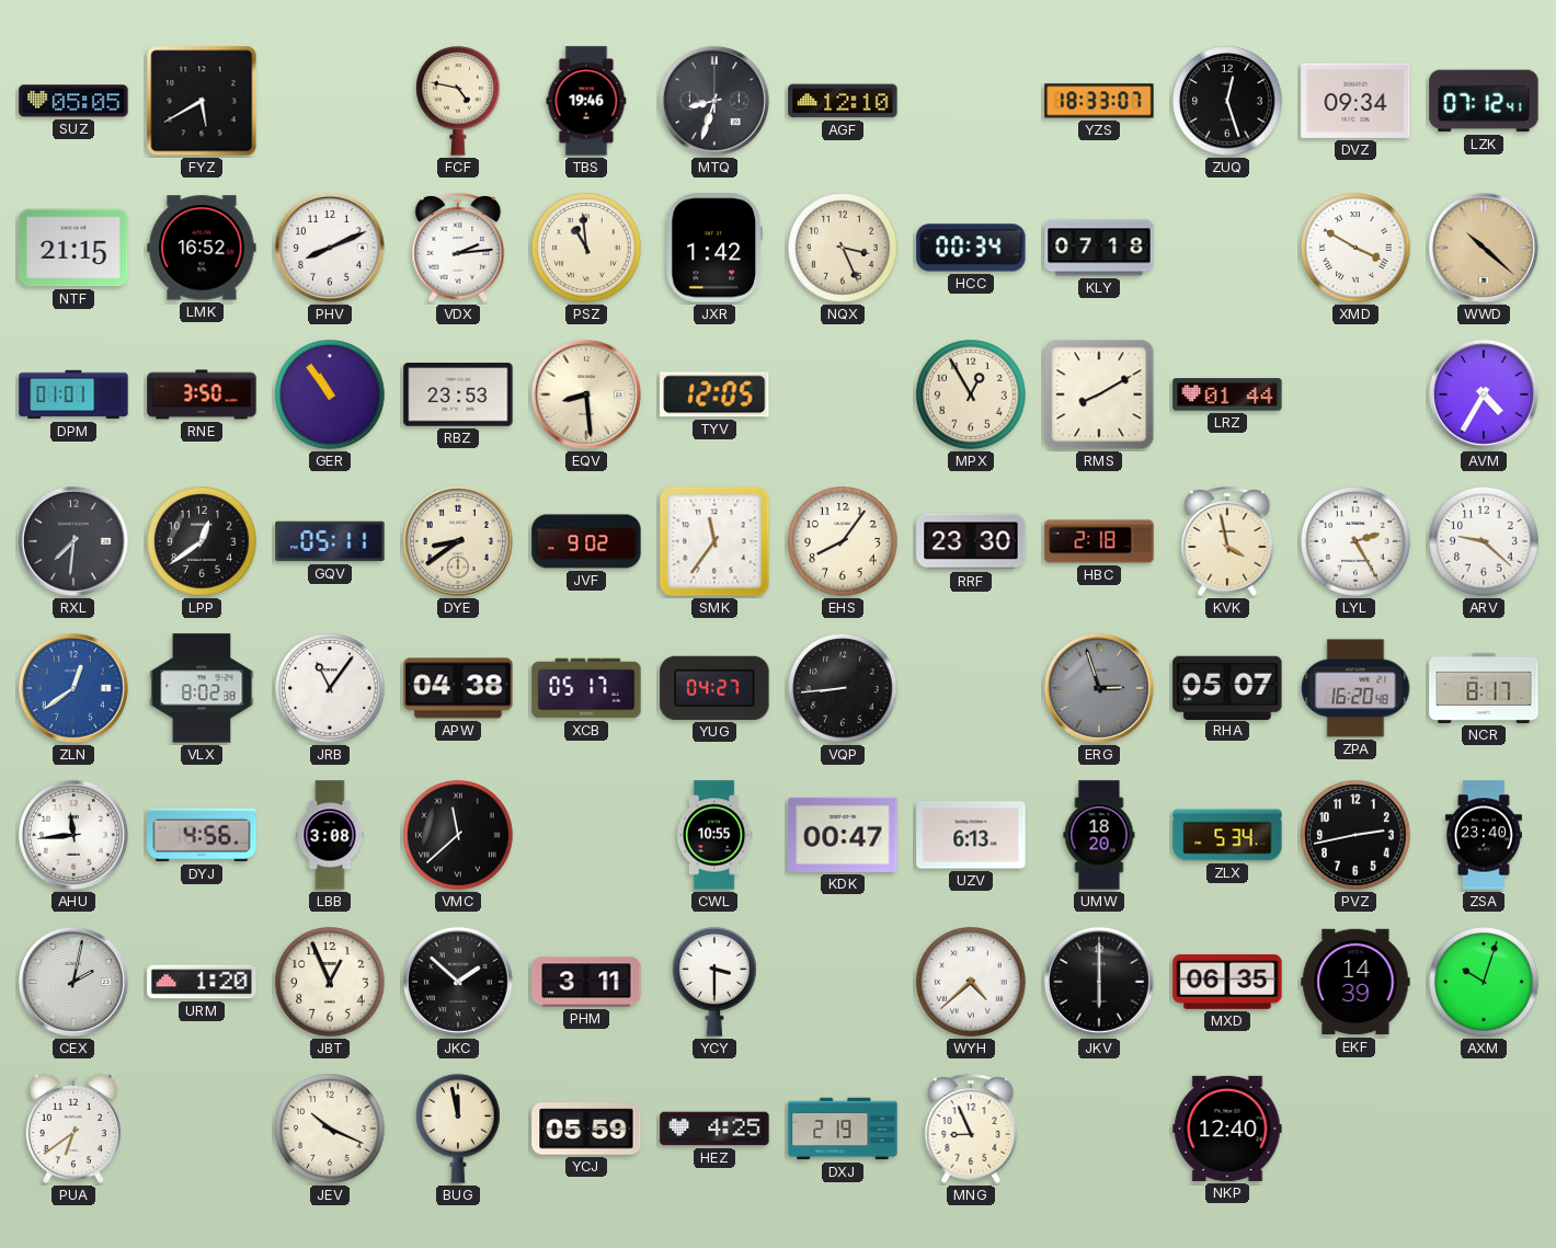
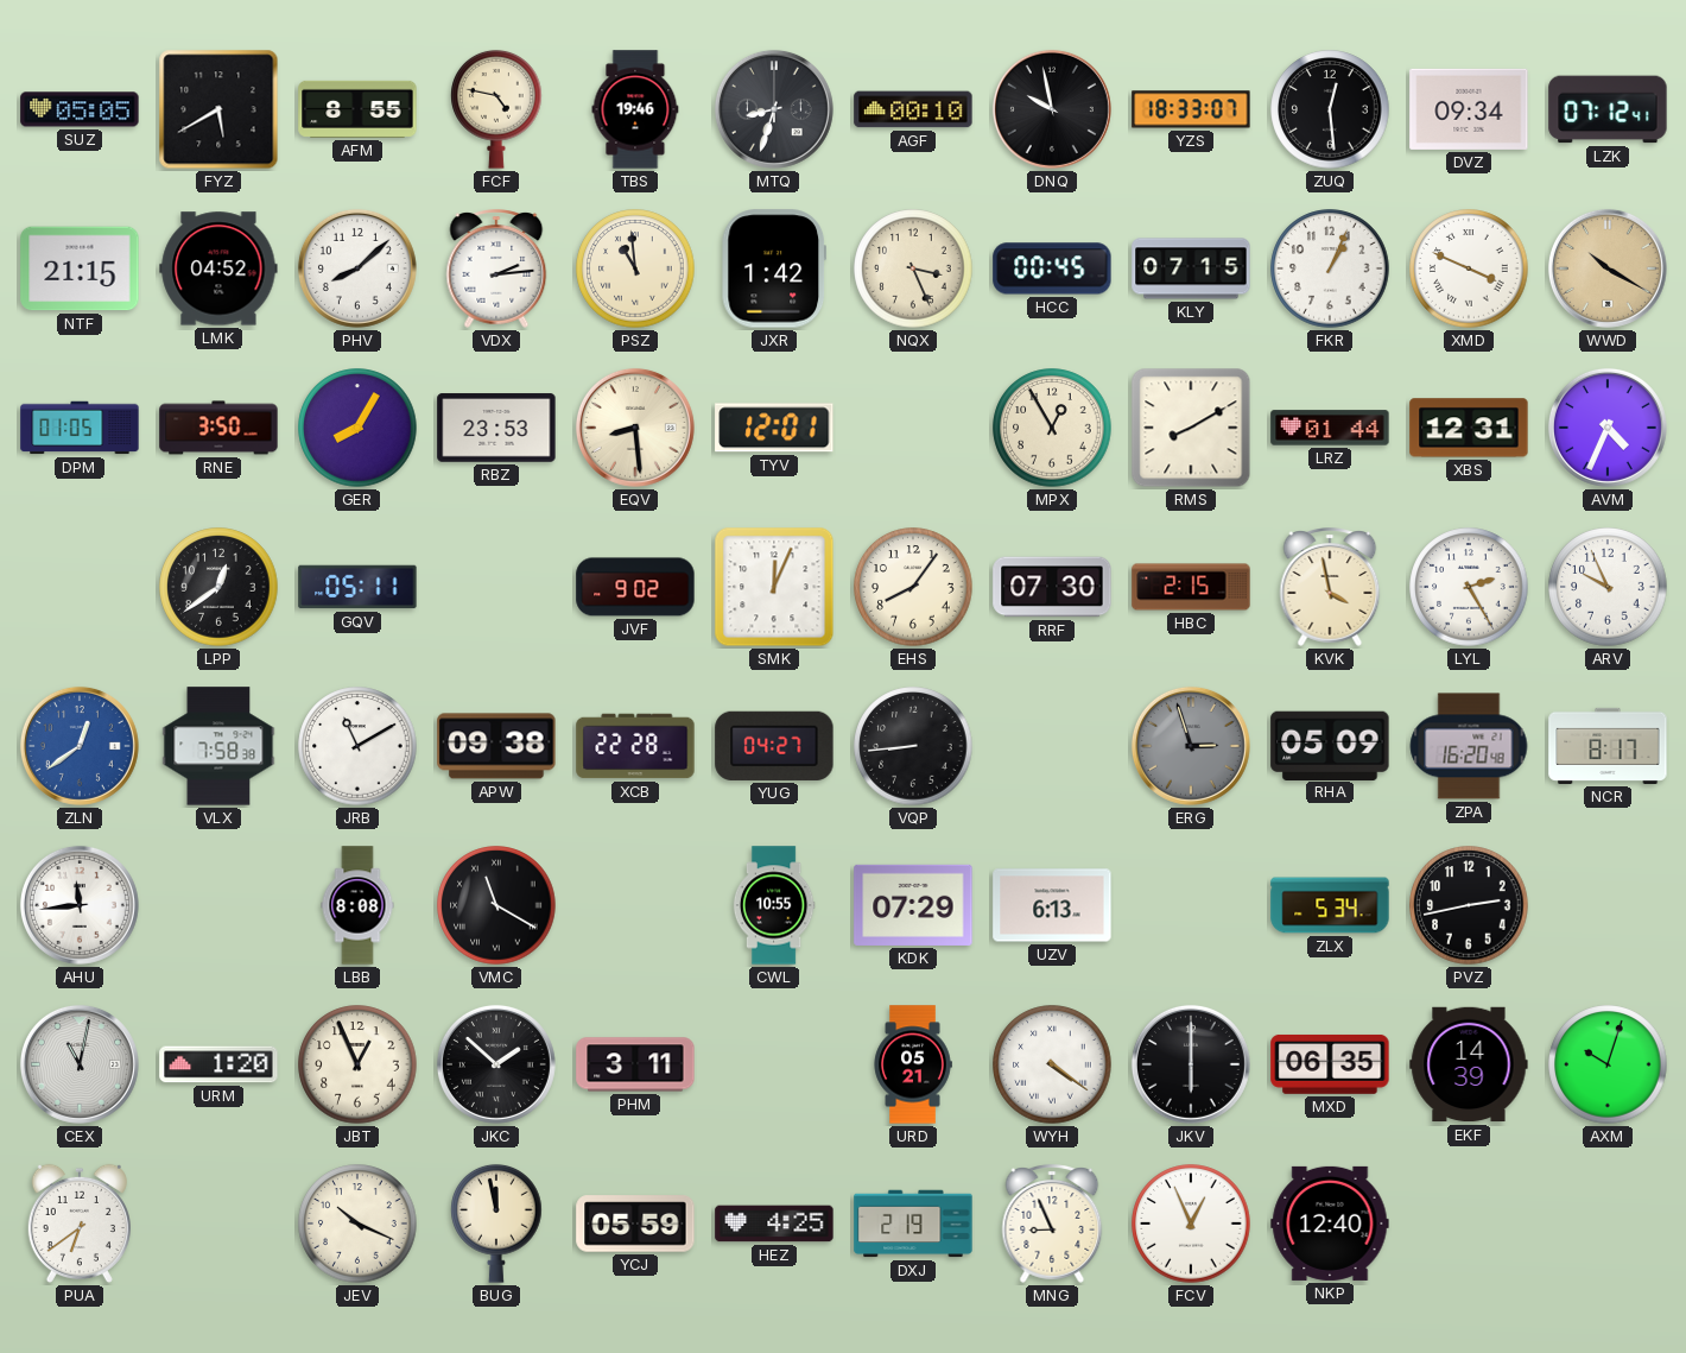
AFM: none -> 8:55 (357, 109)
AGF: 12:10 -> 00:10 (913, 109)
DNQ: none -> 9:58 (1052, 109)
ZUQ: 12:27 -> 12:29 (1330, 109)
LMK: 16:52 -> 04:52 (218, 268)
PHV: 8:11 -> 8:08 (357, 268)
HCC: 00:34 -> 00:45 (1052, 268)
KLY: 07:18 -> 07:15 (1191, 268)
FKR: none -> 1:04 (1330, 268)
XMD: 3:50 -> 3:49 (1469, 268)
WWD: 10:22 -> 10:20 (1608, 268)
DPM: 01:01 -> 01:05 (80, 428)
GER: 10:54 -> 8:05 (357, 428)
TYV: 12:05 -> 12:01 (774, 428)
XBS: none -> 12:31 (1469, 428)
AVM: 4:35 -> 4:34 (1608, 428)
RXL: 7:31 -> none (73, 541)
DYE: 8:39 -> none (458, 541)
SMK: 11:36 -> 12:04 (774, 587)
RRF: 23:30 -> 07:30 (1052, 587)
HBC: 2:18 -> 2:15 (1191, 587)
ARV: 9:22 -> 9:56 (1608, 587)
VLX: 8:02 -> 7:58 (218, 746)
JRB: 11:06 -> 11:10 (357, 746)
APW: 04:38 -> 09:38 (496, 746)
XCB: 05:17 -> 22:28 (635, 746)
RHA: 05:07 -> 05:09 (1330, 745)
DYJ: 4:56 -> none (202, 835)
LBB: 3:08 -> 8:08 (357, 905)
VMC: 11:38 -> 11:20 (496, 905)
KDK: 00:47 -> 07:29 (913, 905)
UMW: 18:20 -> none (1099, 835)
ZSA: 23:40 -> none (1484, 835)
CEX: 2:02 -> 11:02 (80, 1064)
YCY: 3:30 -> none (714, 982)
URD: none -> 05:21 (913, 1064)
WYH: 4:38 -> 4:21 (1052, 1064)
FCV: none -> 12:56 (1191, 1224)
